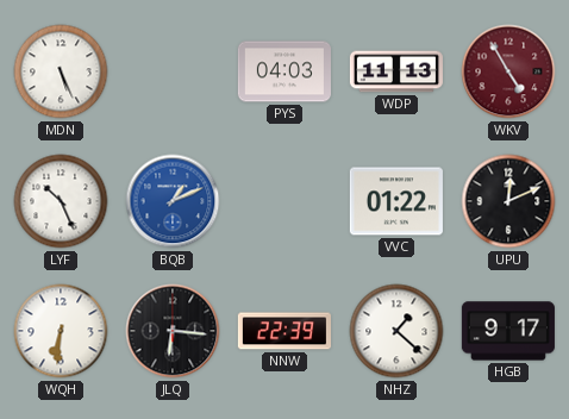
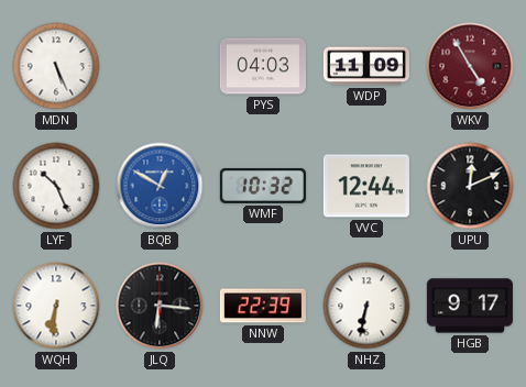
WDP: 11:13 -> 11:09 (366, 66)
BQB: 1:11 -> 12:50 (160, 186)
WMF: none -> 10:32 (263, 186)
VVC: 01:22 -> 12:44 (366, 186)
NHZ: 1:22 -> 6:32 (366, 306)
